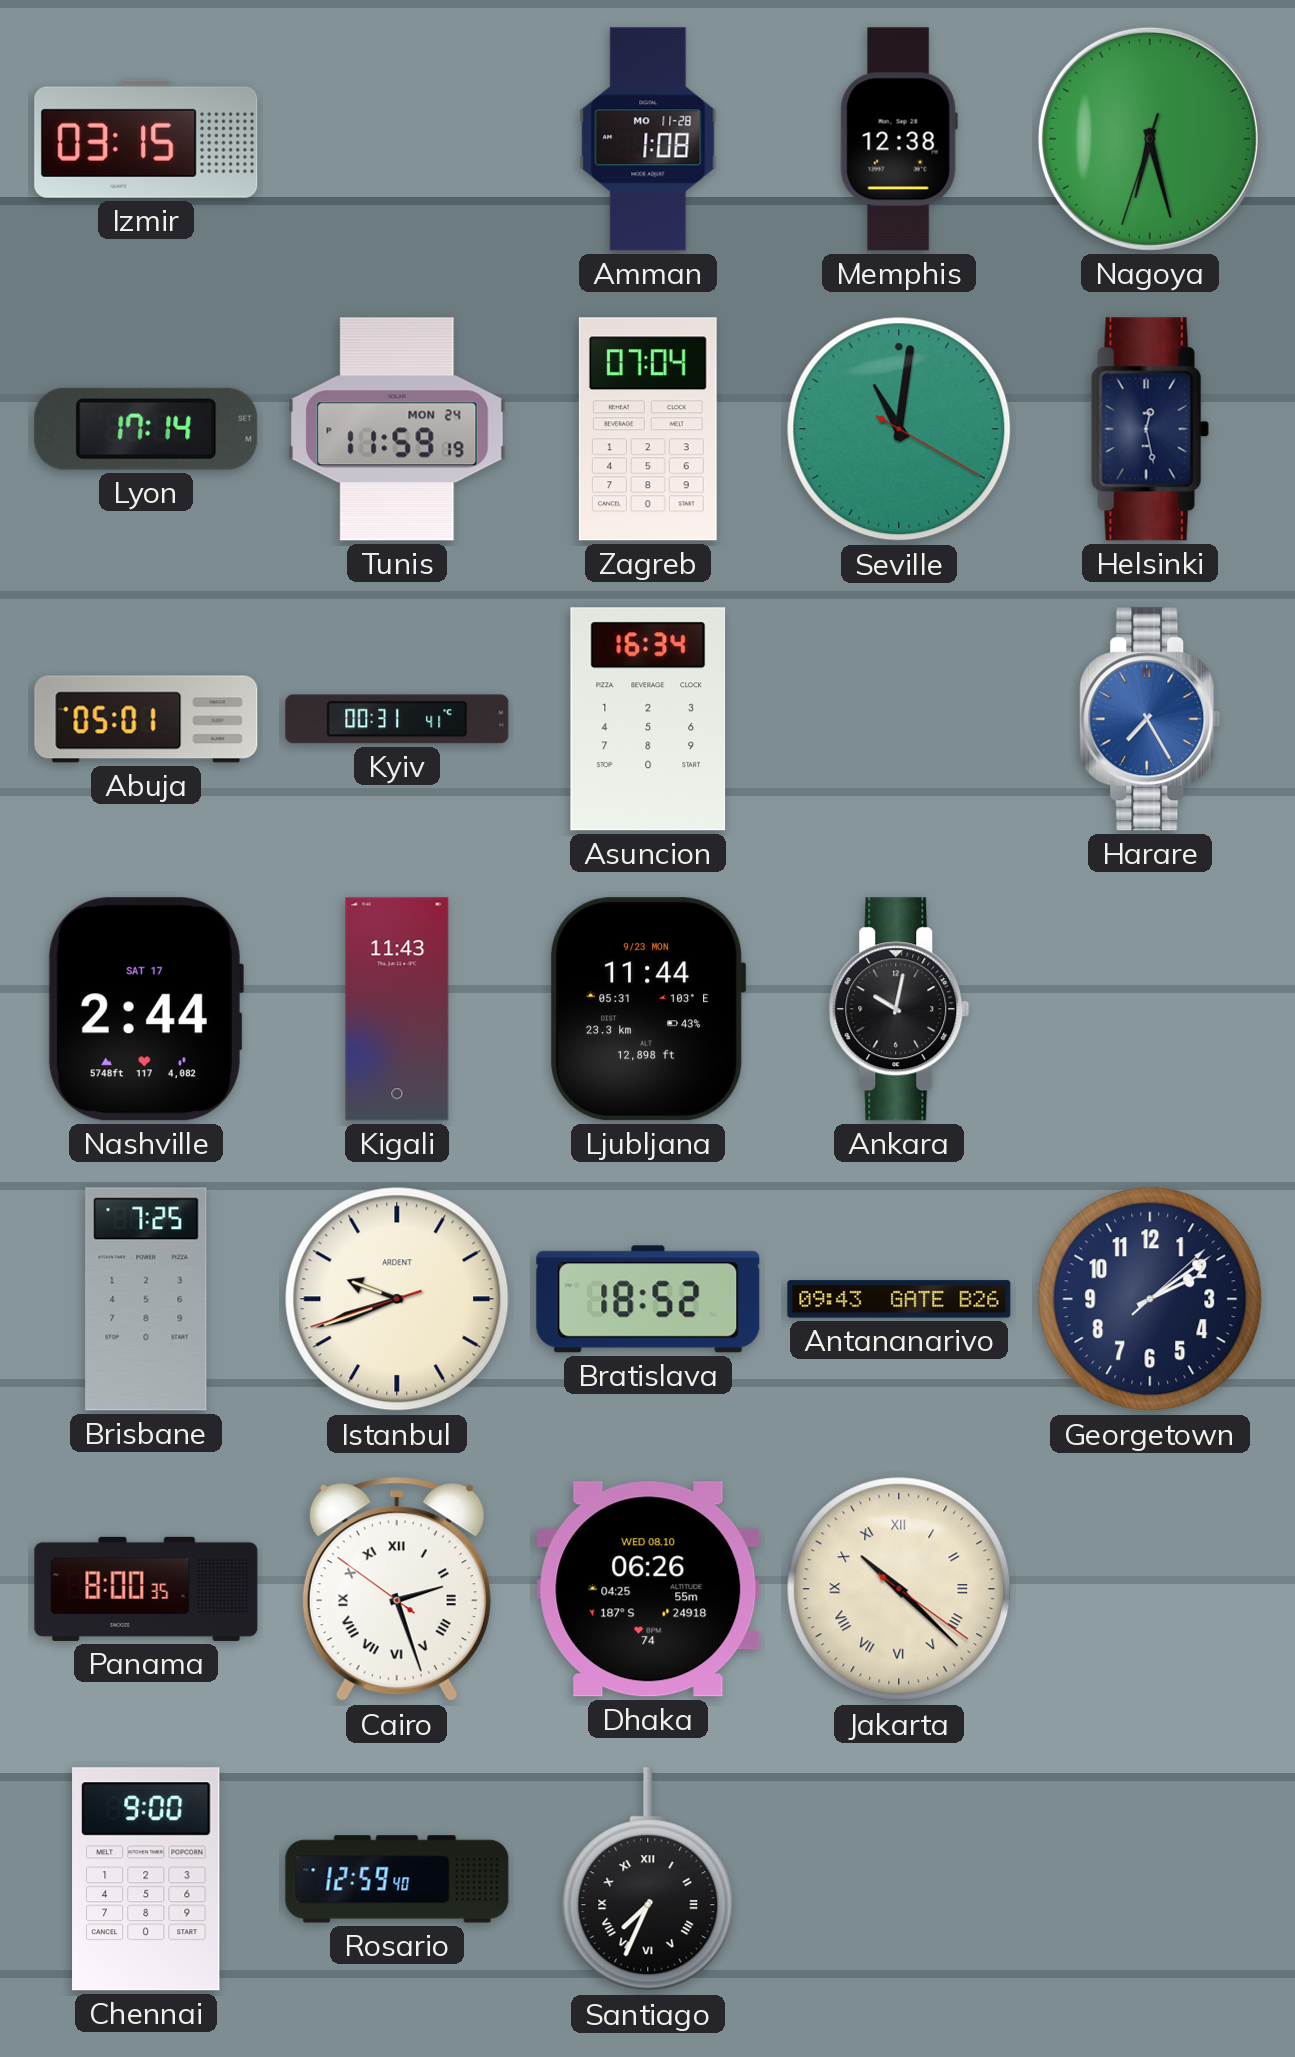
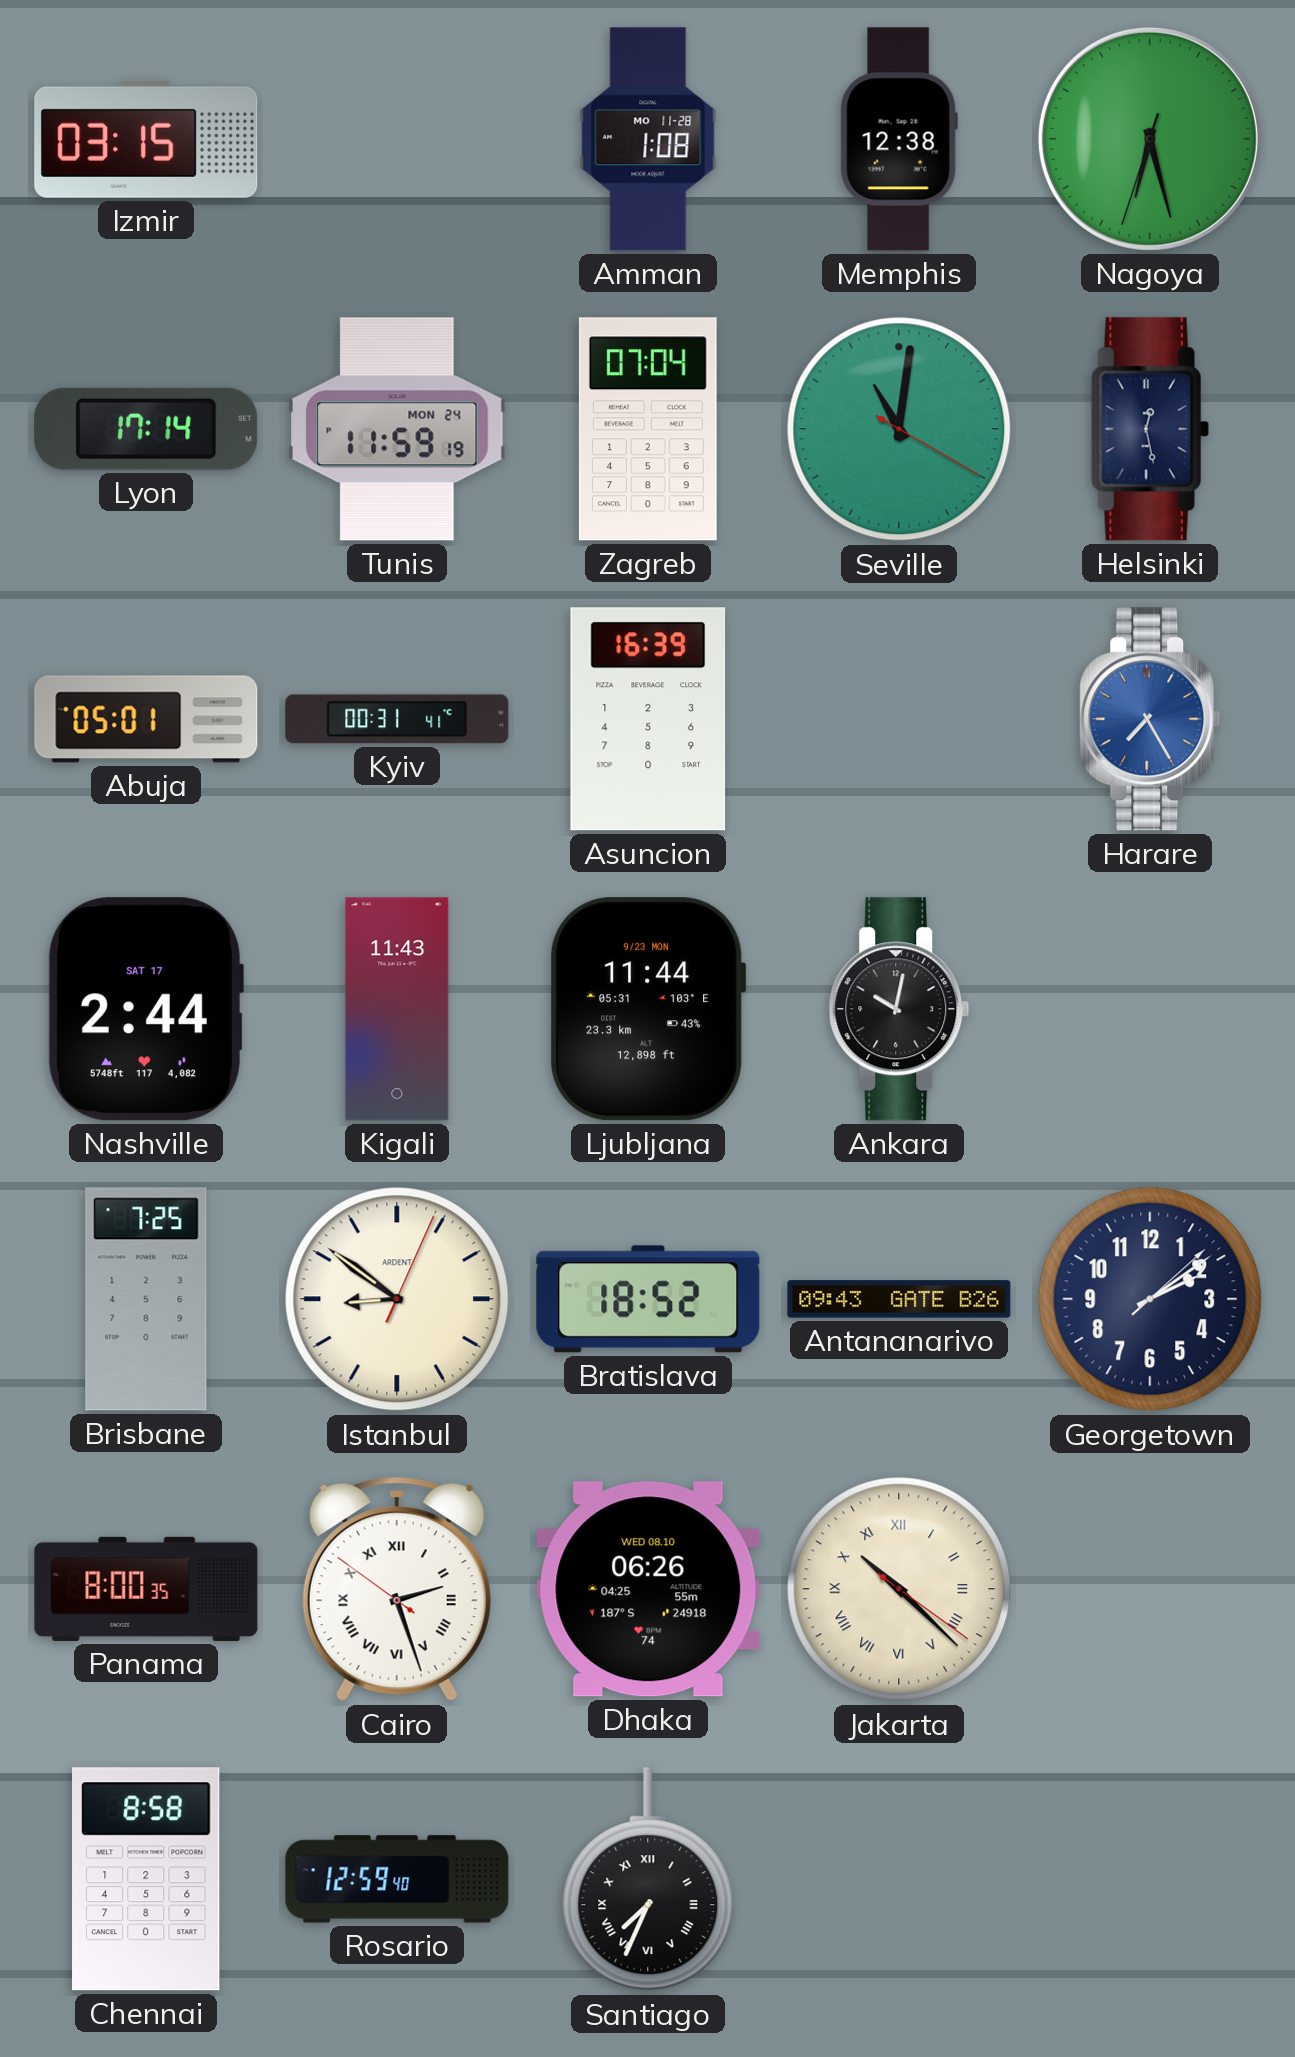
Asuncion: 16:34 -> 16:39 (648, 719)
Istanbul: 9:41 -> 8:51 (397, 1299)
Chennai: 9:00 -> 8:58 (146, 1879)
